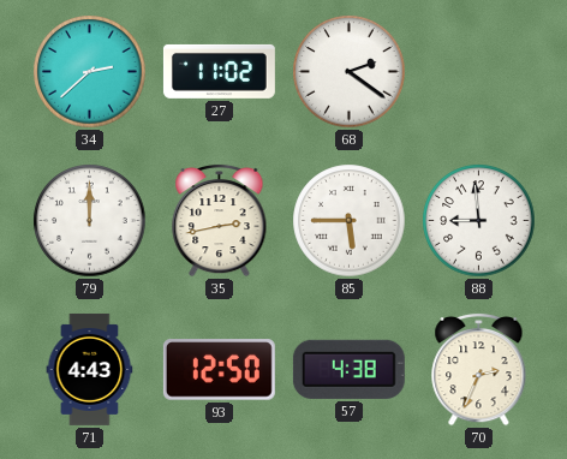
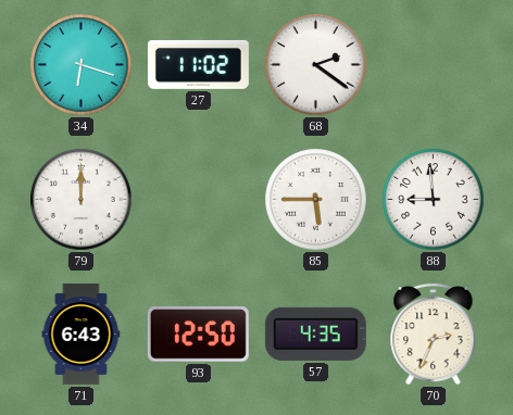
34: 2:38 -> 6:18 (82, 65)
35: 2:43 -> none (220, 220)
71: 4:43 -> 6:43 (82, 334)
57: 4:38 -> 4:35 (315, 334)
